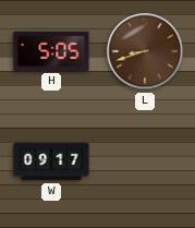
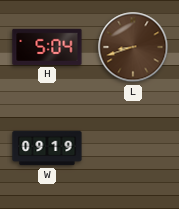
H: 5:05 -> 5:04 (47, 47)
W: 09:17 -> 09:19 (47, 148)
